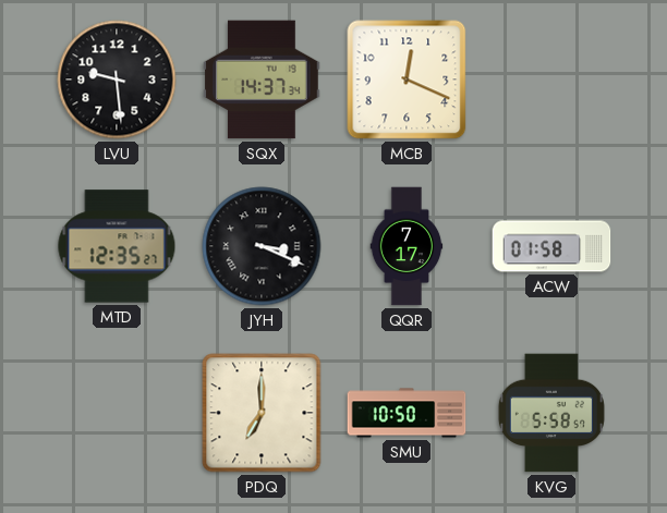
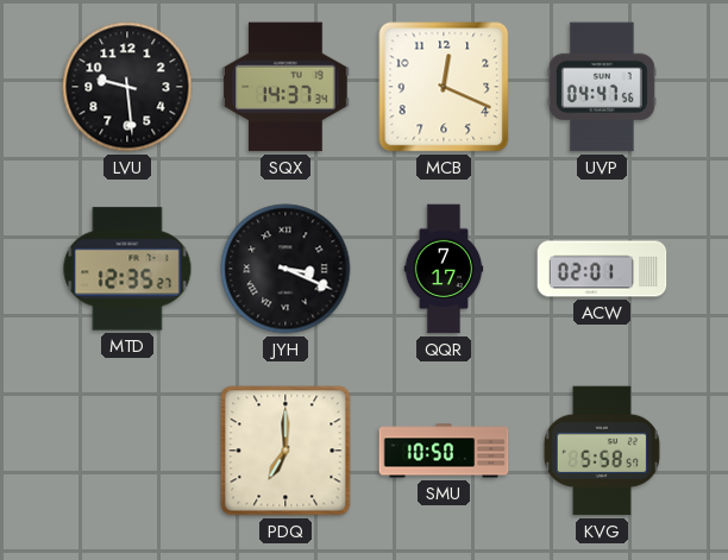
UVP: none -> 04:47 (602, 87)
ACW: 01:58 -> 02:01 (602, 269)
